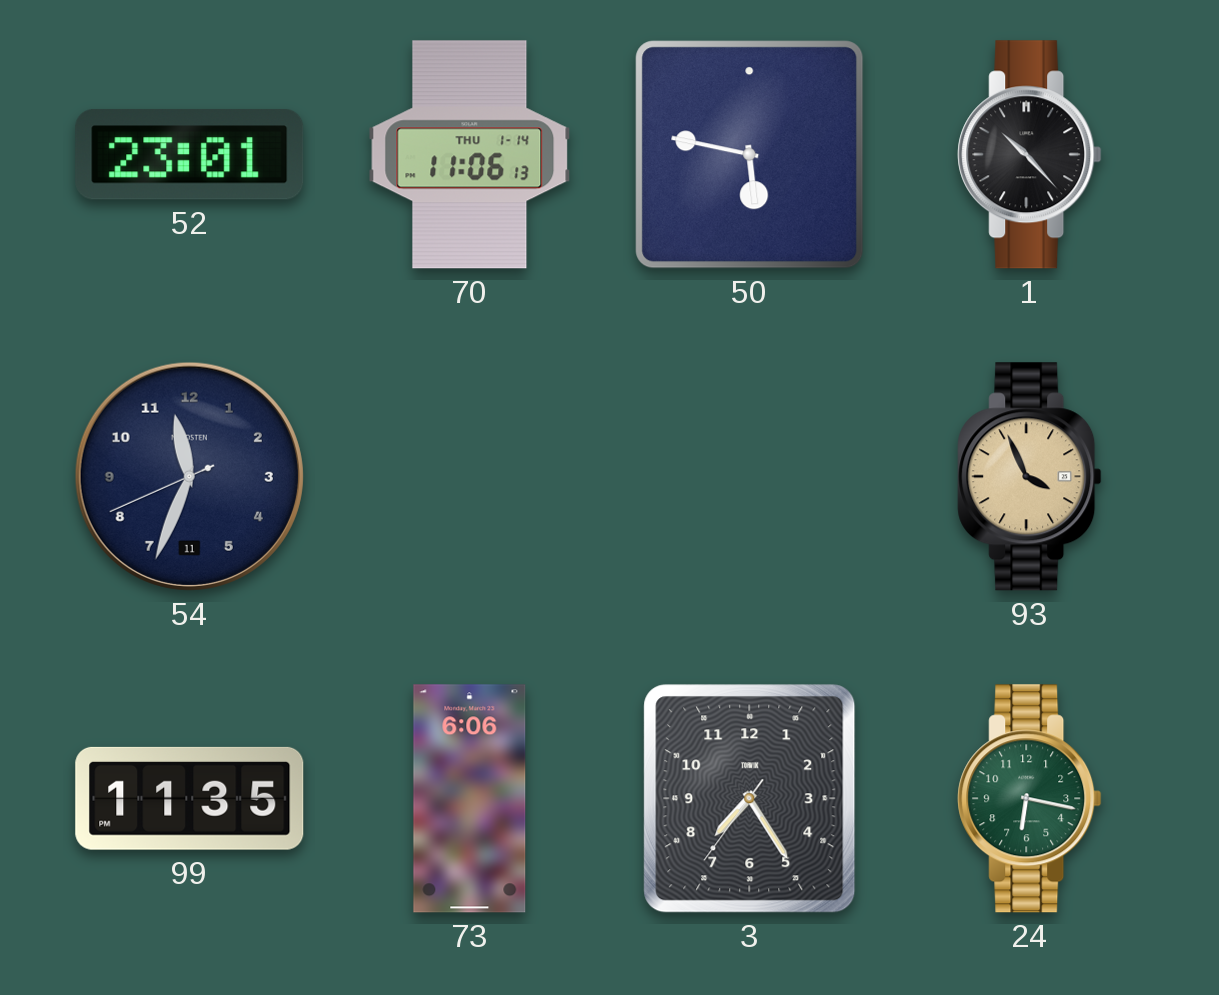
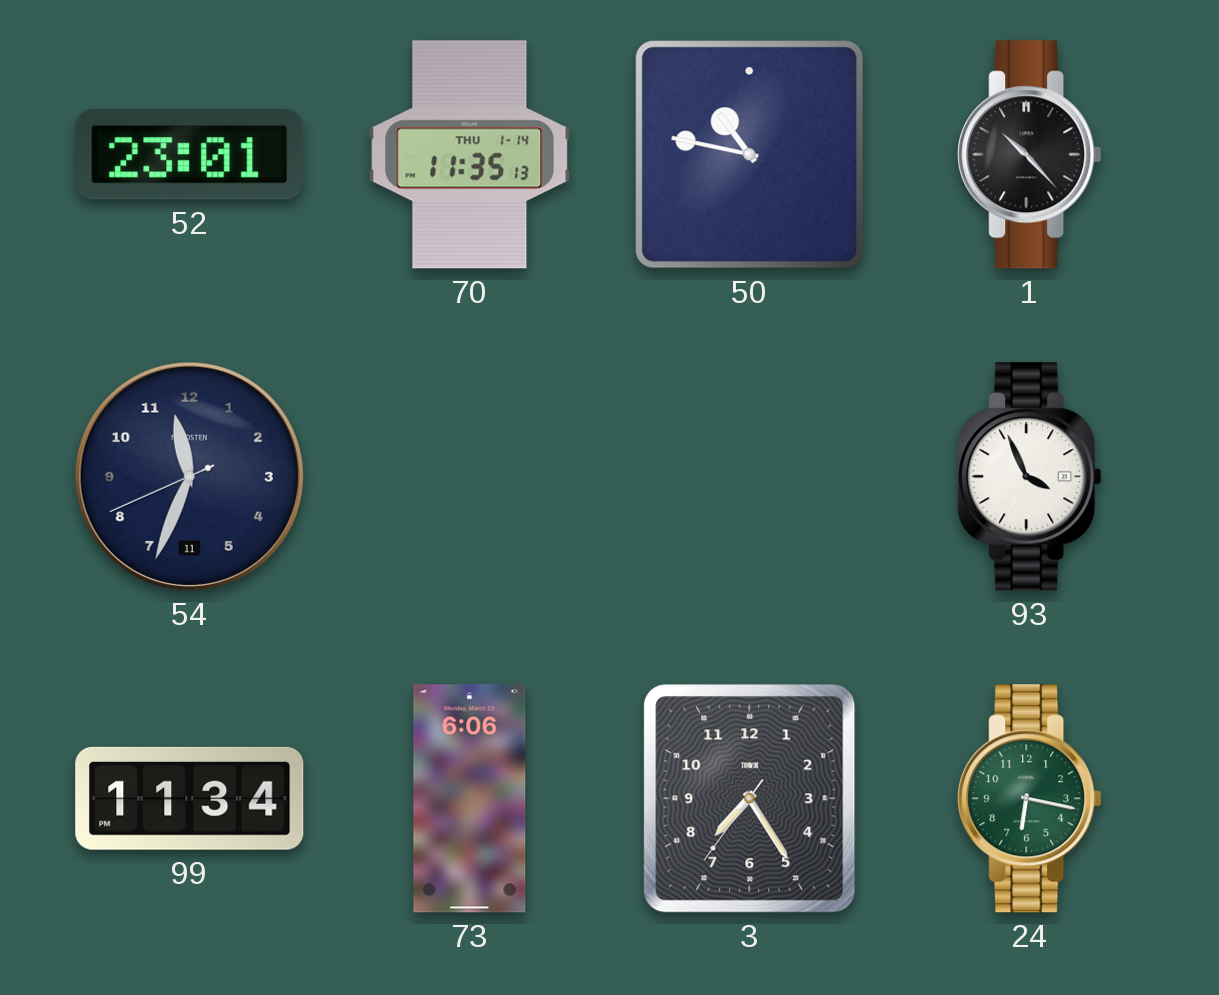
70: 11:06 -> 11:35 (470, 155)
50: 5:47 -> 10:47 (750, 155)
93 dial: champagne -> white (1030, 477)
99: 11:35 -> 11:34 (190, 798)
